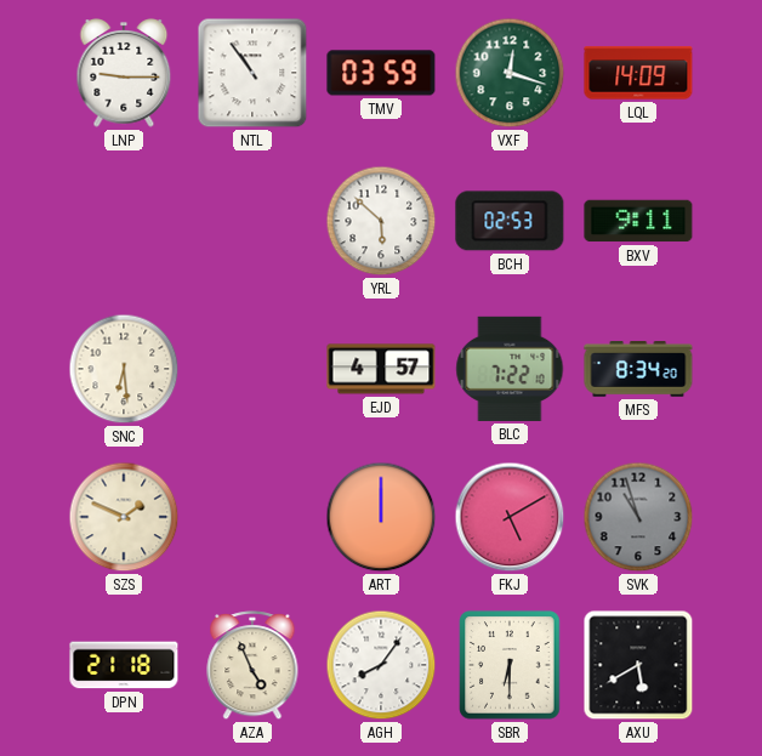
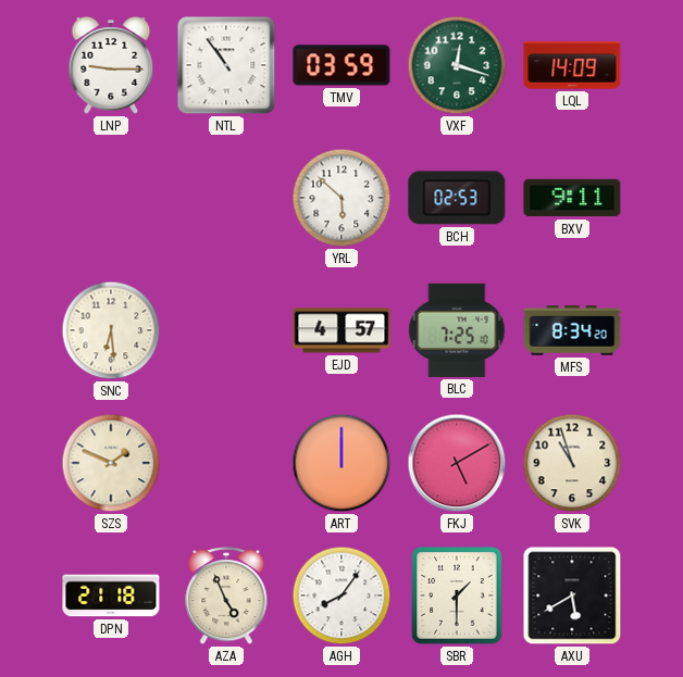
BLC: 7:22 -> 7:25 (457, 330)
SVK dial: grey -> cream (572, 463)
SBR: 6:30 -> 1:30 (457, 595)
